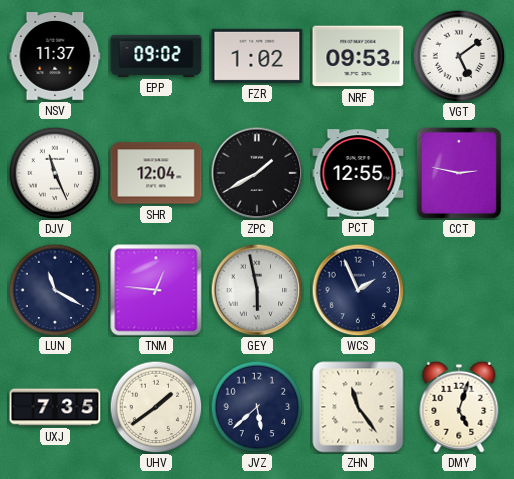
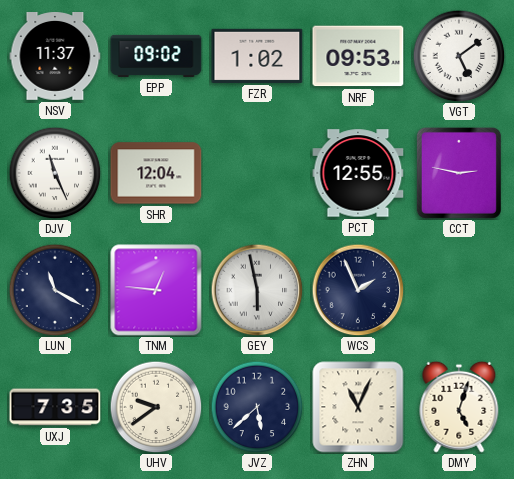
ZPC: 1:40 -> none (257, 173)
UHV: 1:39 -> 9:39 (156, 407)
ZHN: 11:24 -> 11:04 (358, 407)
